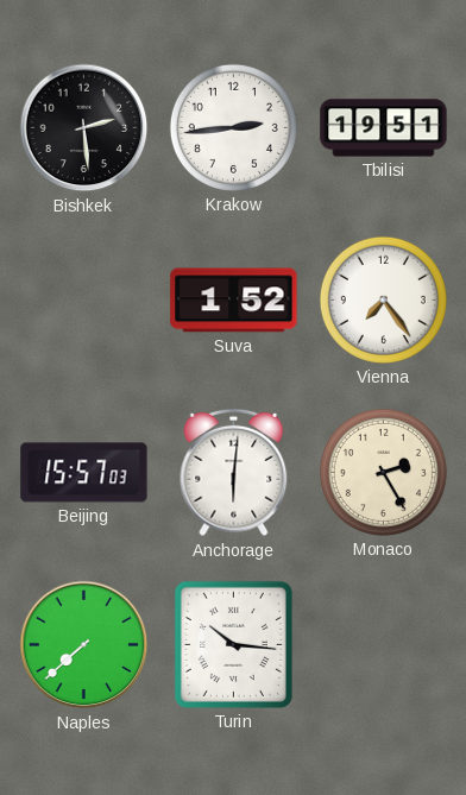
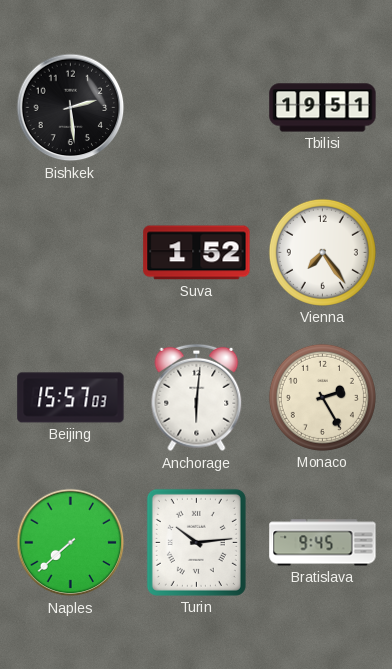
Krakow: 2:44 -> none (233, 127)
Turin: 10:16 -> 10:14 (196, 542)
Bratislava: none -> 9:45 (323, 543)
